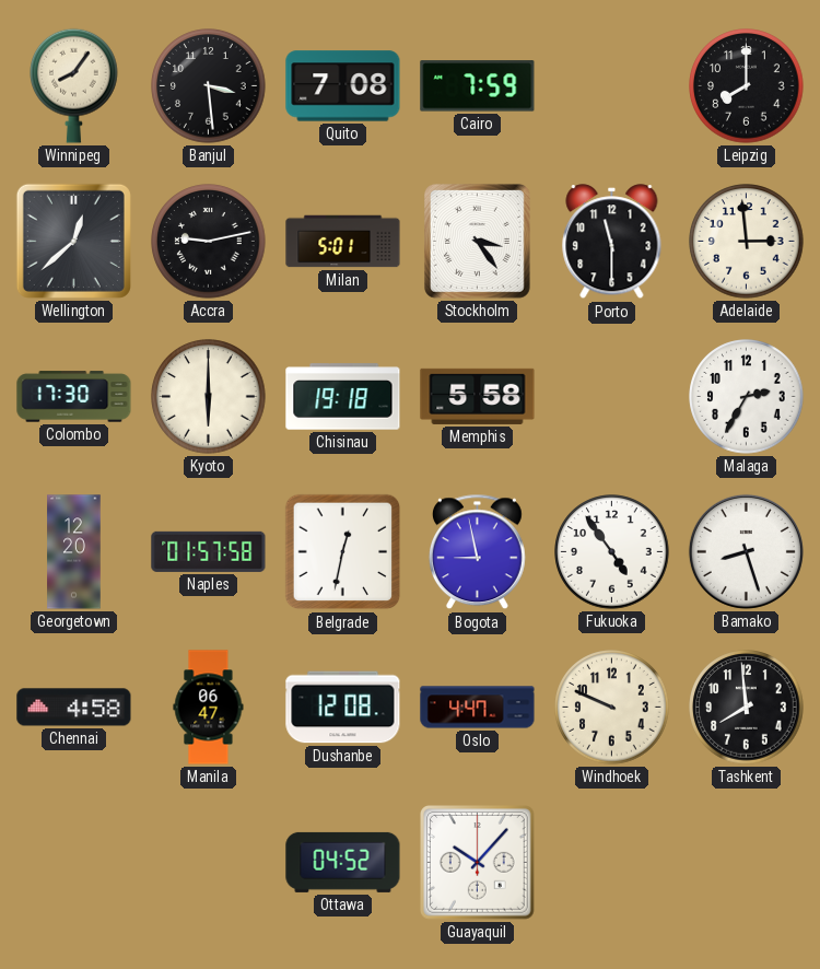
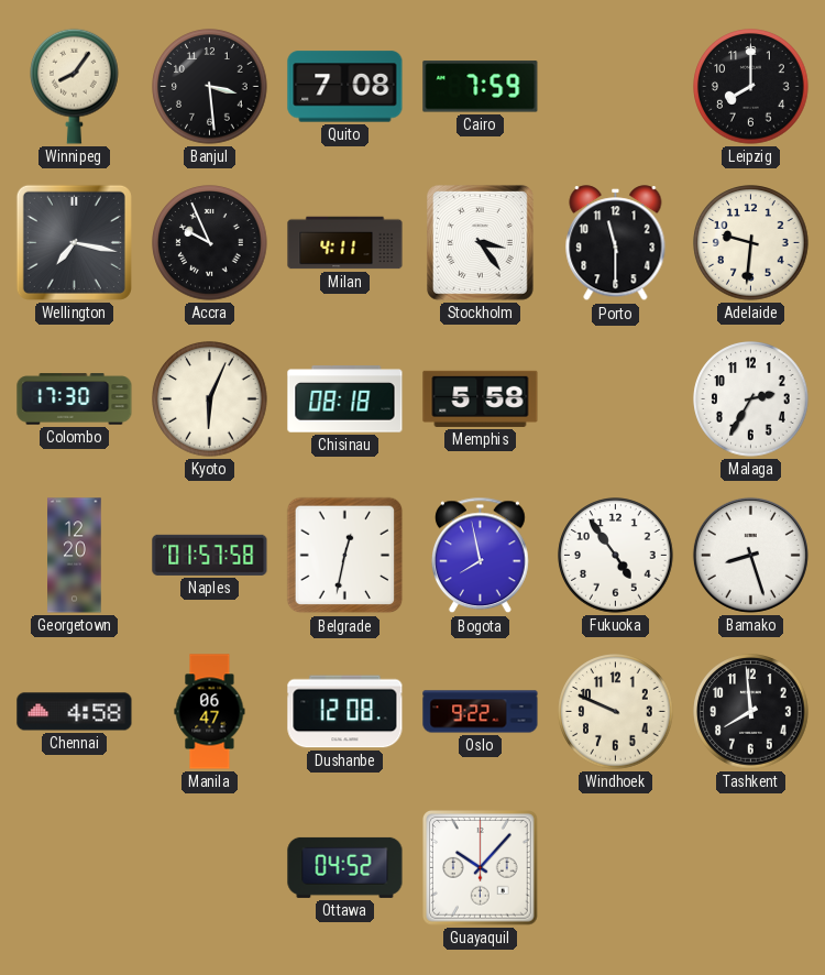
Wellington: 12:38 -> 7:17 (74, 242)
Accra: 9:13 -> 9:56 (210, 243)
Milan: 5:01 -> 4:11 (345, 243)
Adelaide: 2:59 -> 9:31 (751, 243)
Kyoto: 6:00 -> 6:04 (210, 399)
Chisinau: 19:18 -> 08:18 (345, 399)
Bogota: 8:58 -> 7:58 (480, 556)
Oslo: 4:47 -> 9:22 (481, 712)
